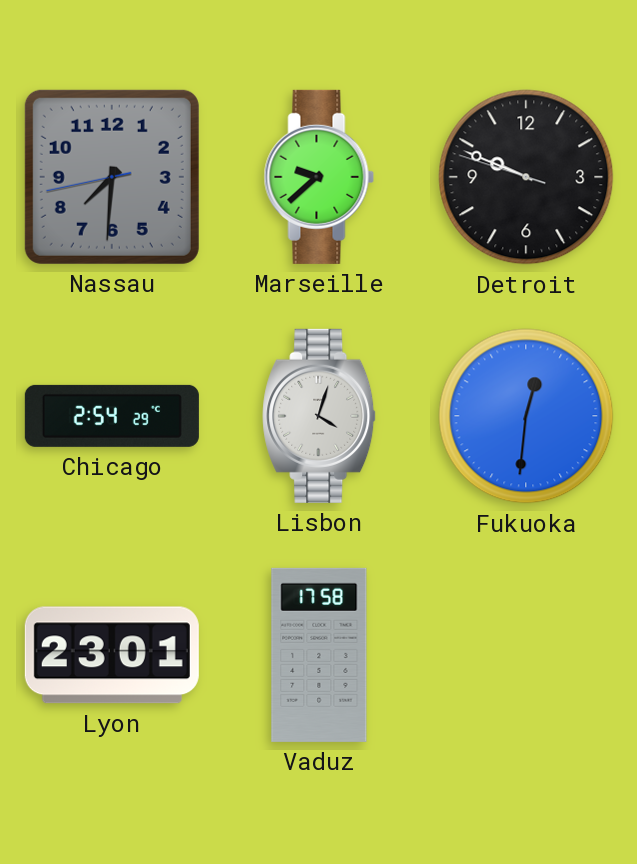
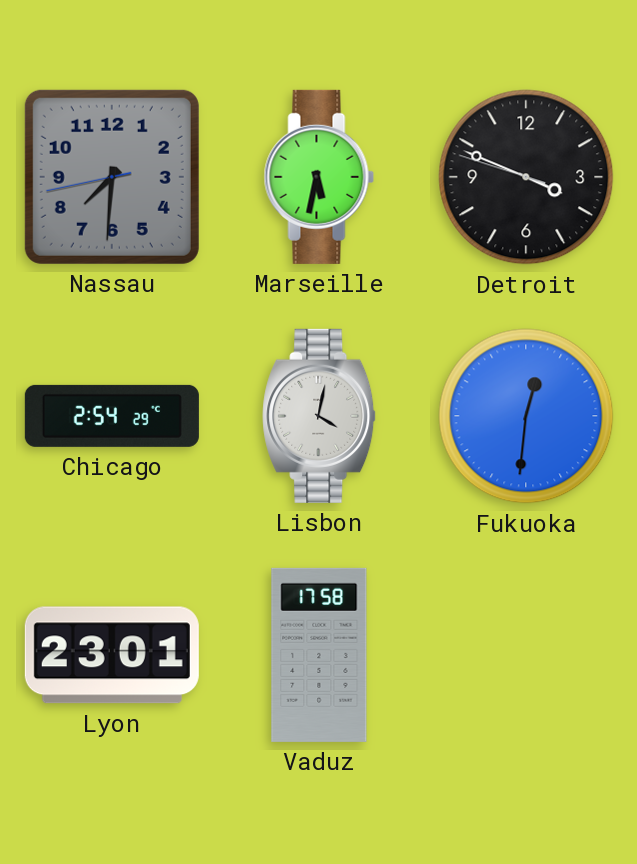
Marseille: 9:38 -> 5:32 (319, 177)
Detroit: 9:48 -> 3:48 (526, 177)
Lisbon: 4:03 -> 4:02 (320, 416)
